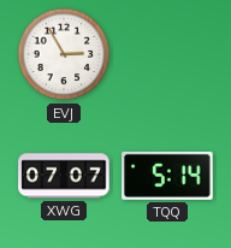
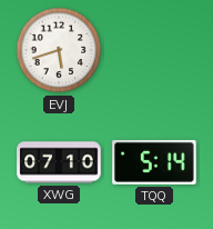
EVJ: 2:55 -> 5:42 (59, 50)
XWG: 07:07 -> 07:10 (59, 162)
